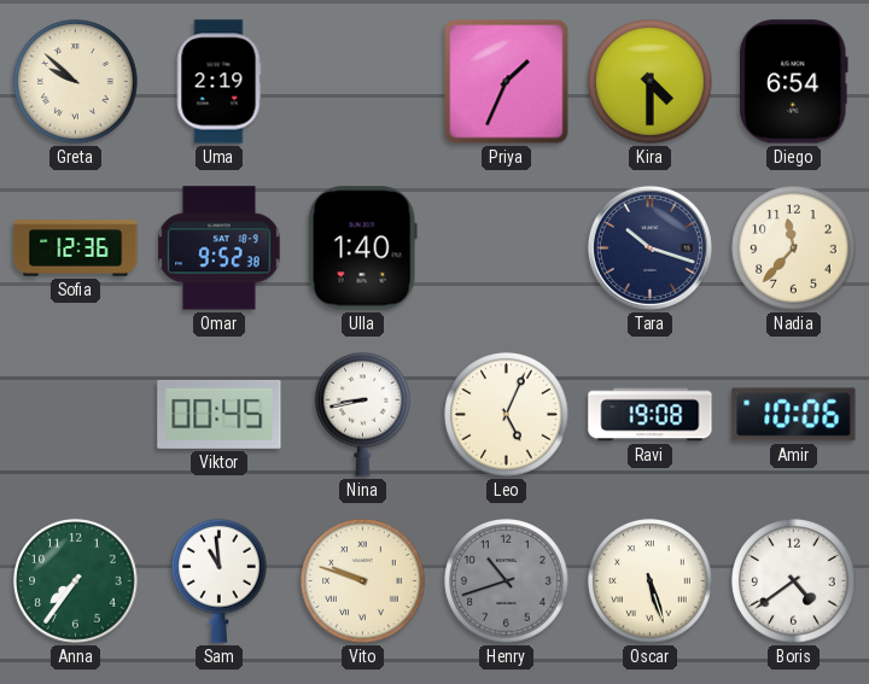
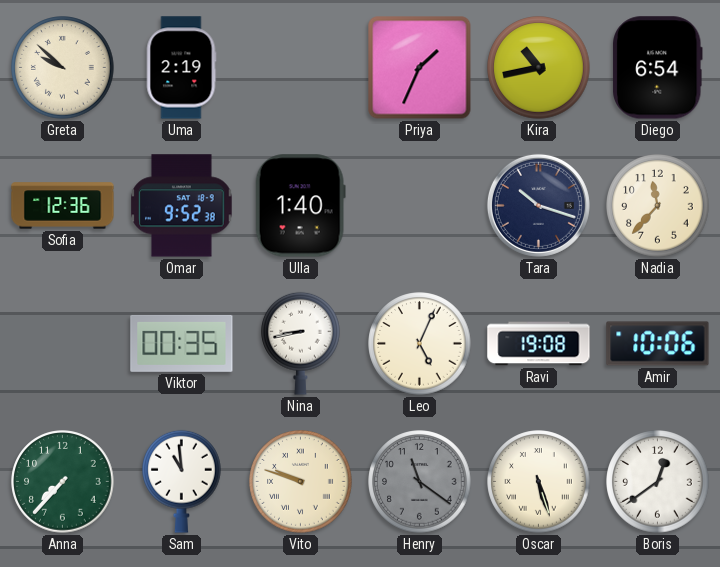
Kira: 4:30 -> 10:43 (539, 68)
Viktor: 00:45 -> 00:35 (182, 343)
Anna: 7:36 -> 7:37 (63, 482)
Henry: 10:42 -> 11:21 (420, 482)
Boris: 4:39 -> 12:39 (658, 482)
